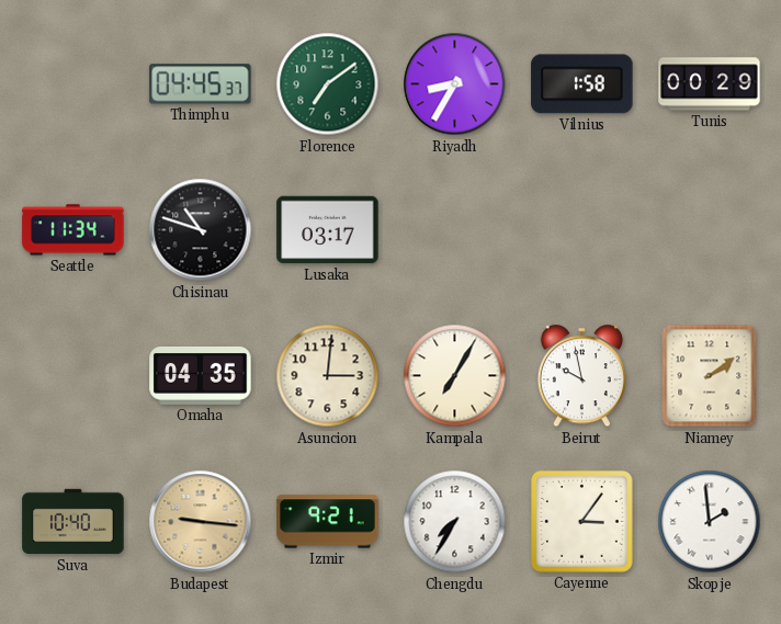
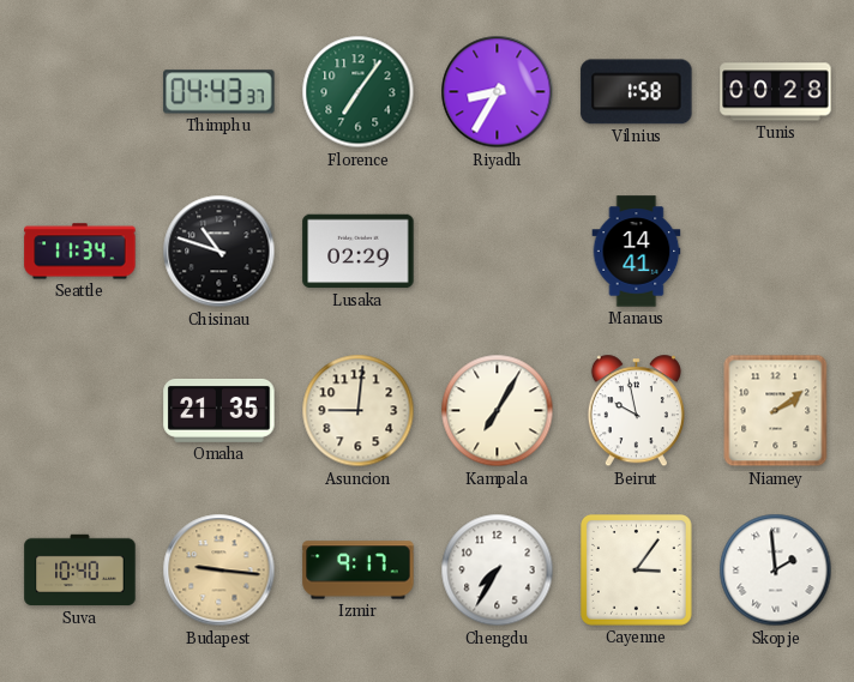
Thimphu: 04:45 -> 04:43 (219, 92)
Florence: 7:09 -> 7:06 (359, 92)
Tunis: 00:29 -> 00:28 (776, 92)
Lusaka: 03:17 -> 02:29 (359, 252)
Manaus: none -> 14:41 (637, 252)
Omaha: 04:35 -> 21:35 (219, 410)
Asuncion: 3:01 -> 9:01 (359, 411)
Izmir: 9:21 -> 9:17 (359, 571)
